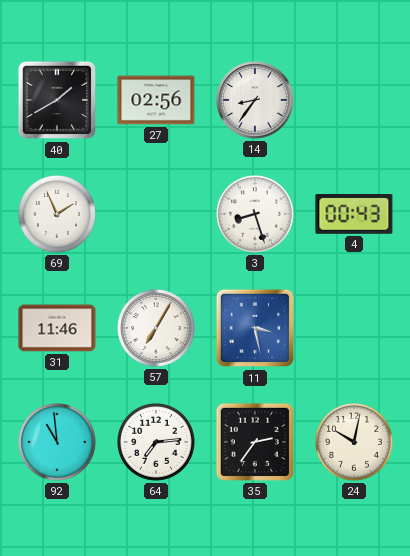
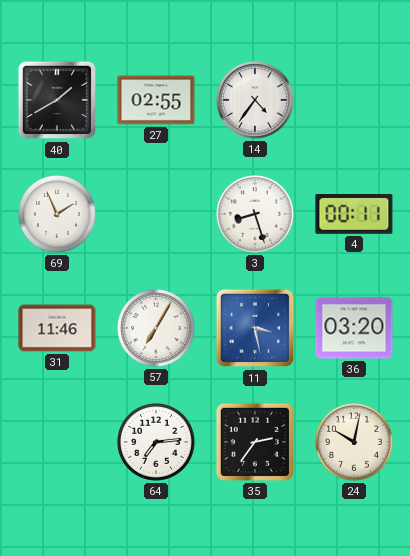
27: 02:56 -> 02:55 (156, 100)
14: 8:36 -> 4:36 (255, 100)
4: 00:43 -> 00:11 (354, 215)
36: none -> 03:20 (354, 328)
92: 10:59 -> none (58, 443)
